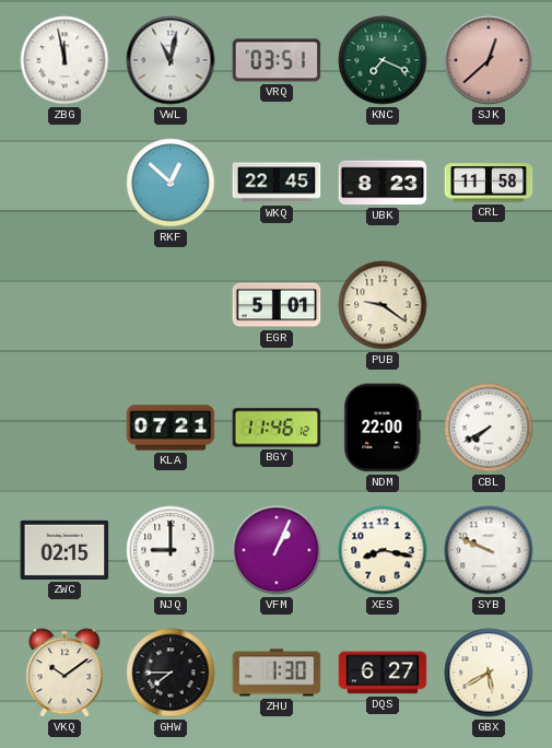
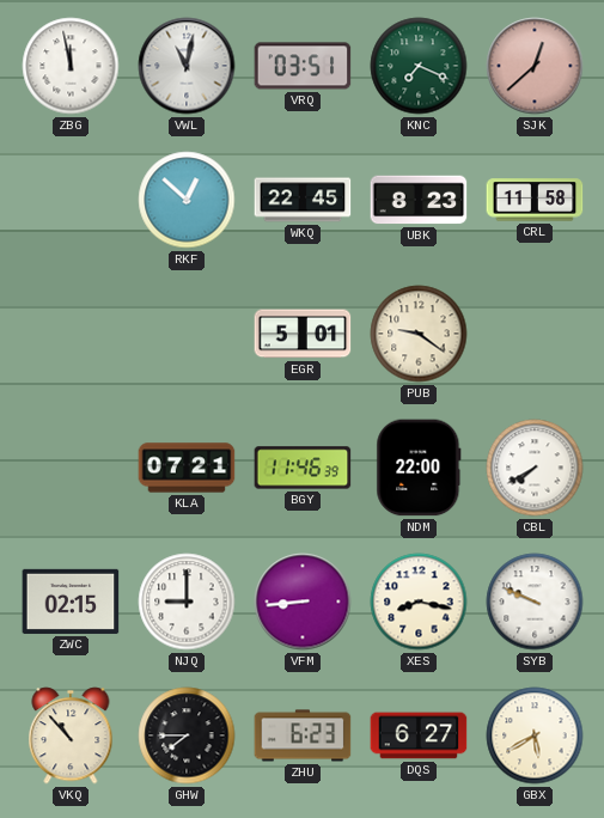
BGY: 11:46:12 -> 11:46:39 (303, 468)
VFM: 1:04 -> 8:44 (303, 602)
VKQ: 10:09 -> 10:53 (71, 735)
ZHU: 1:30 -> 6:23 (303, 735)
